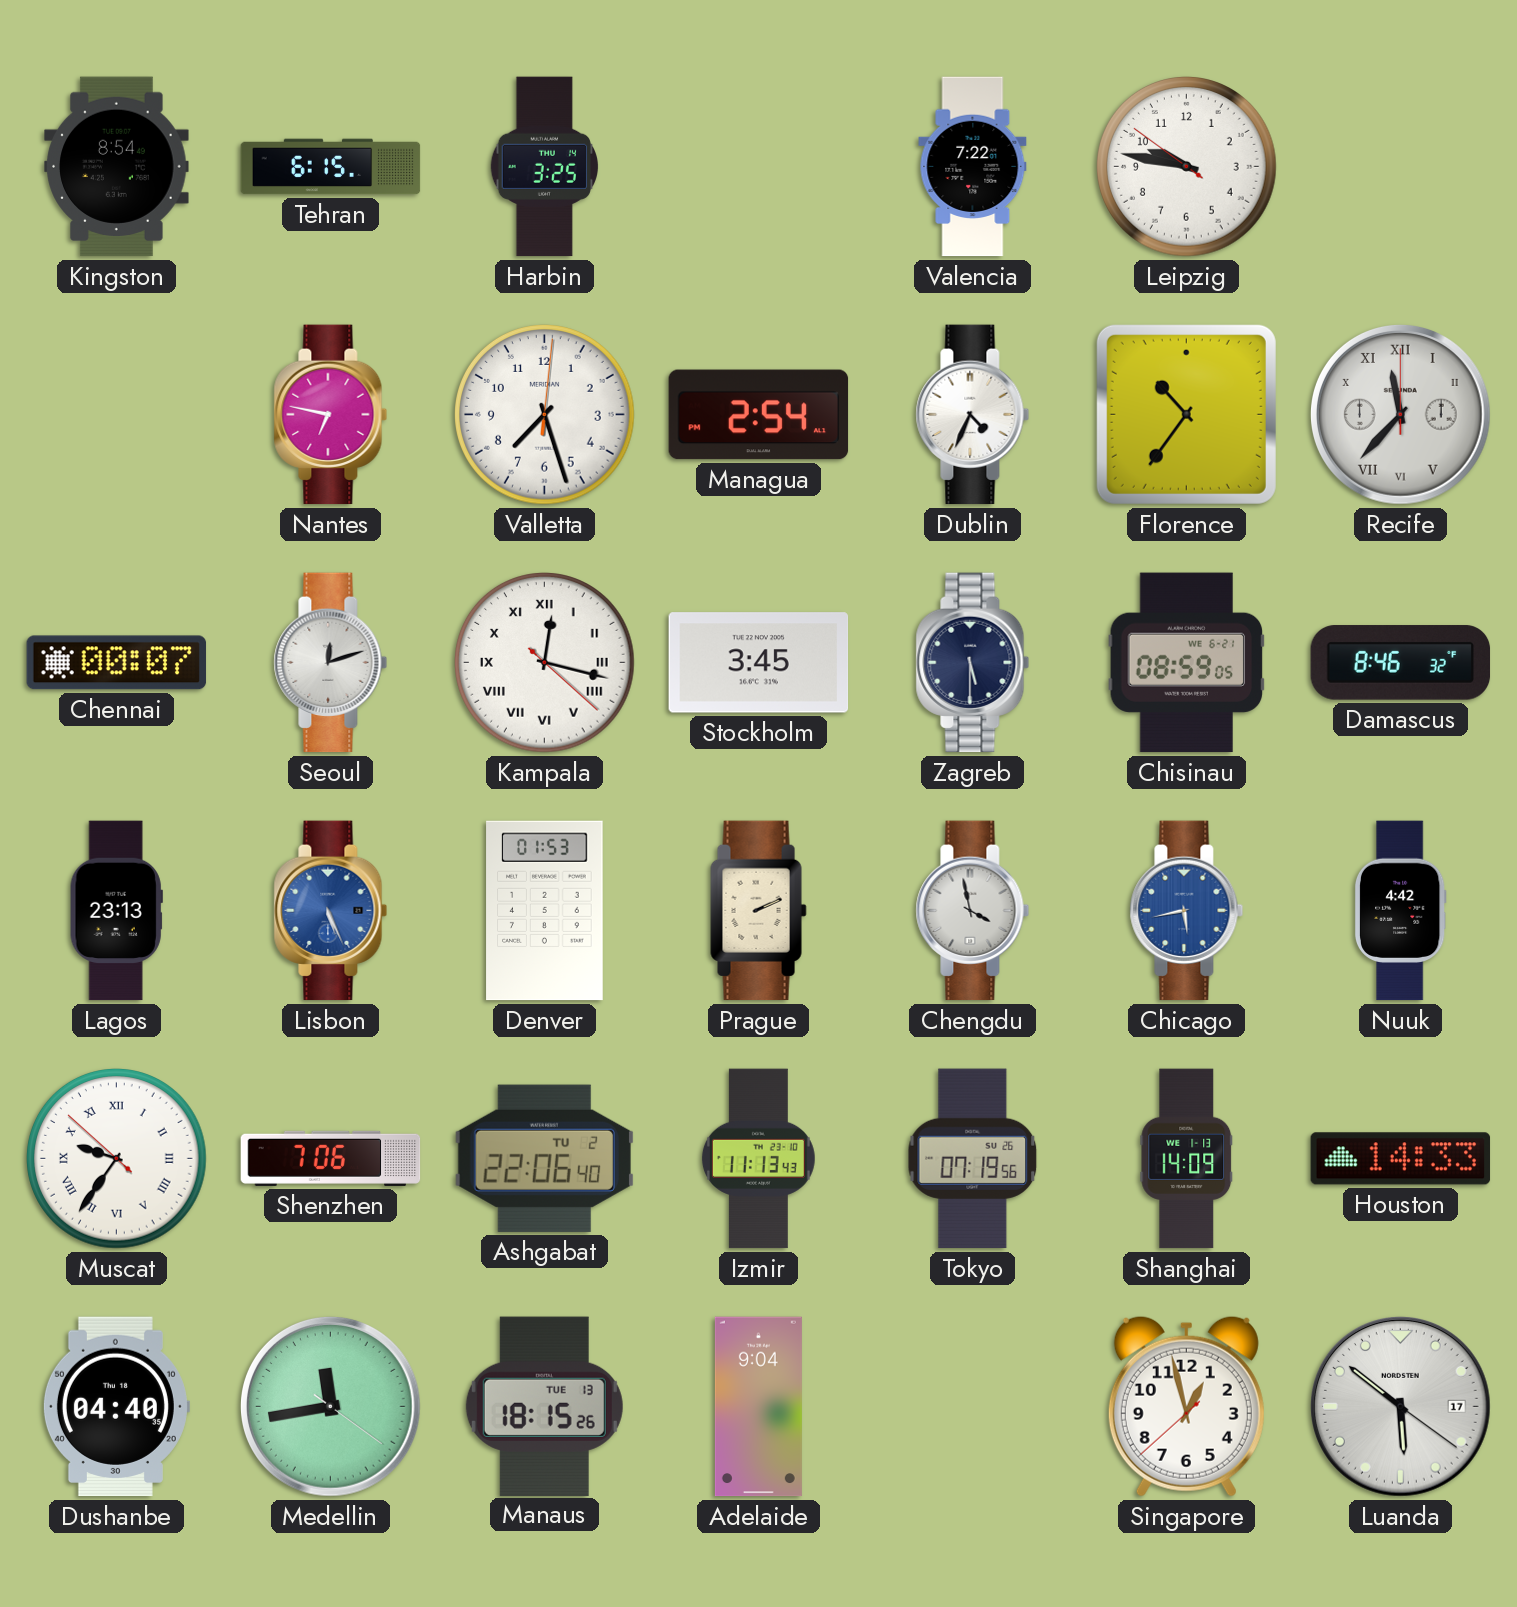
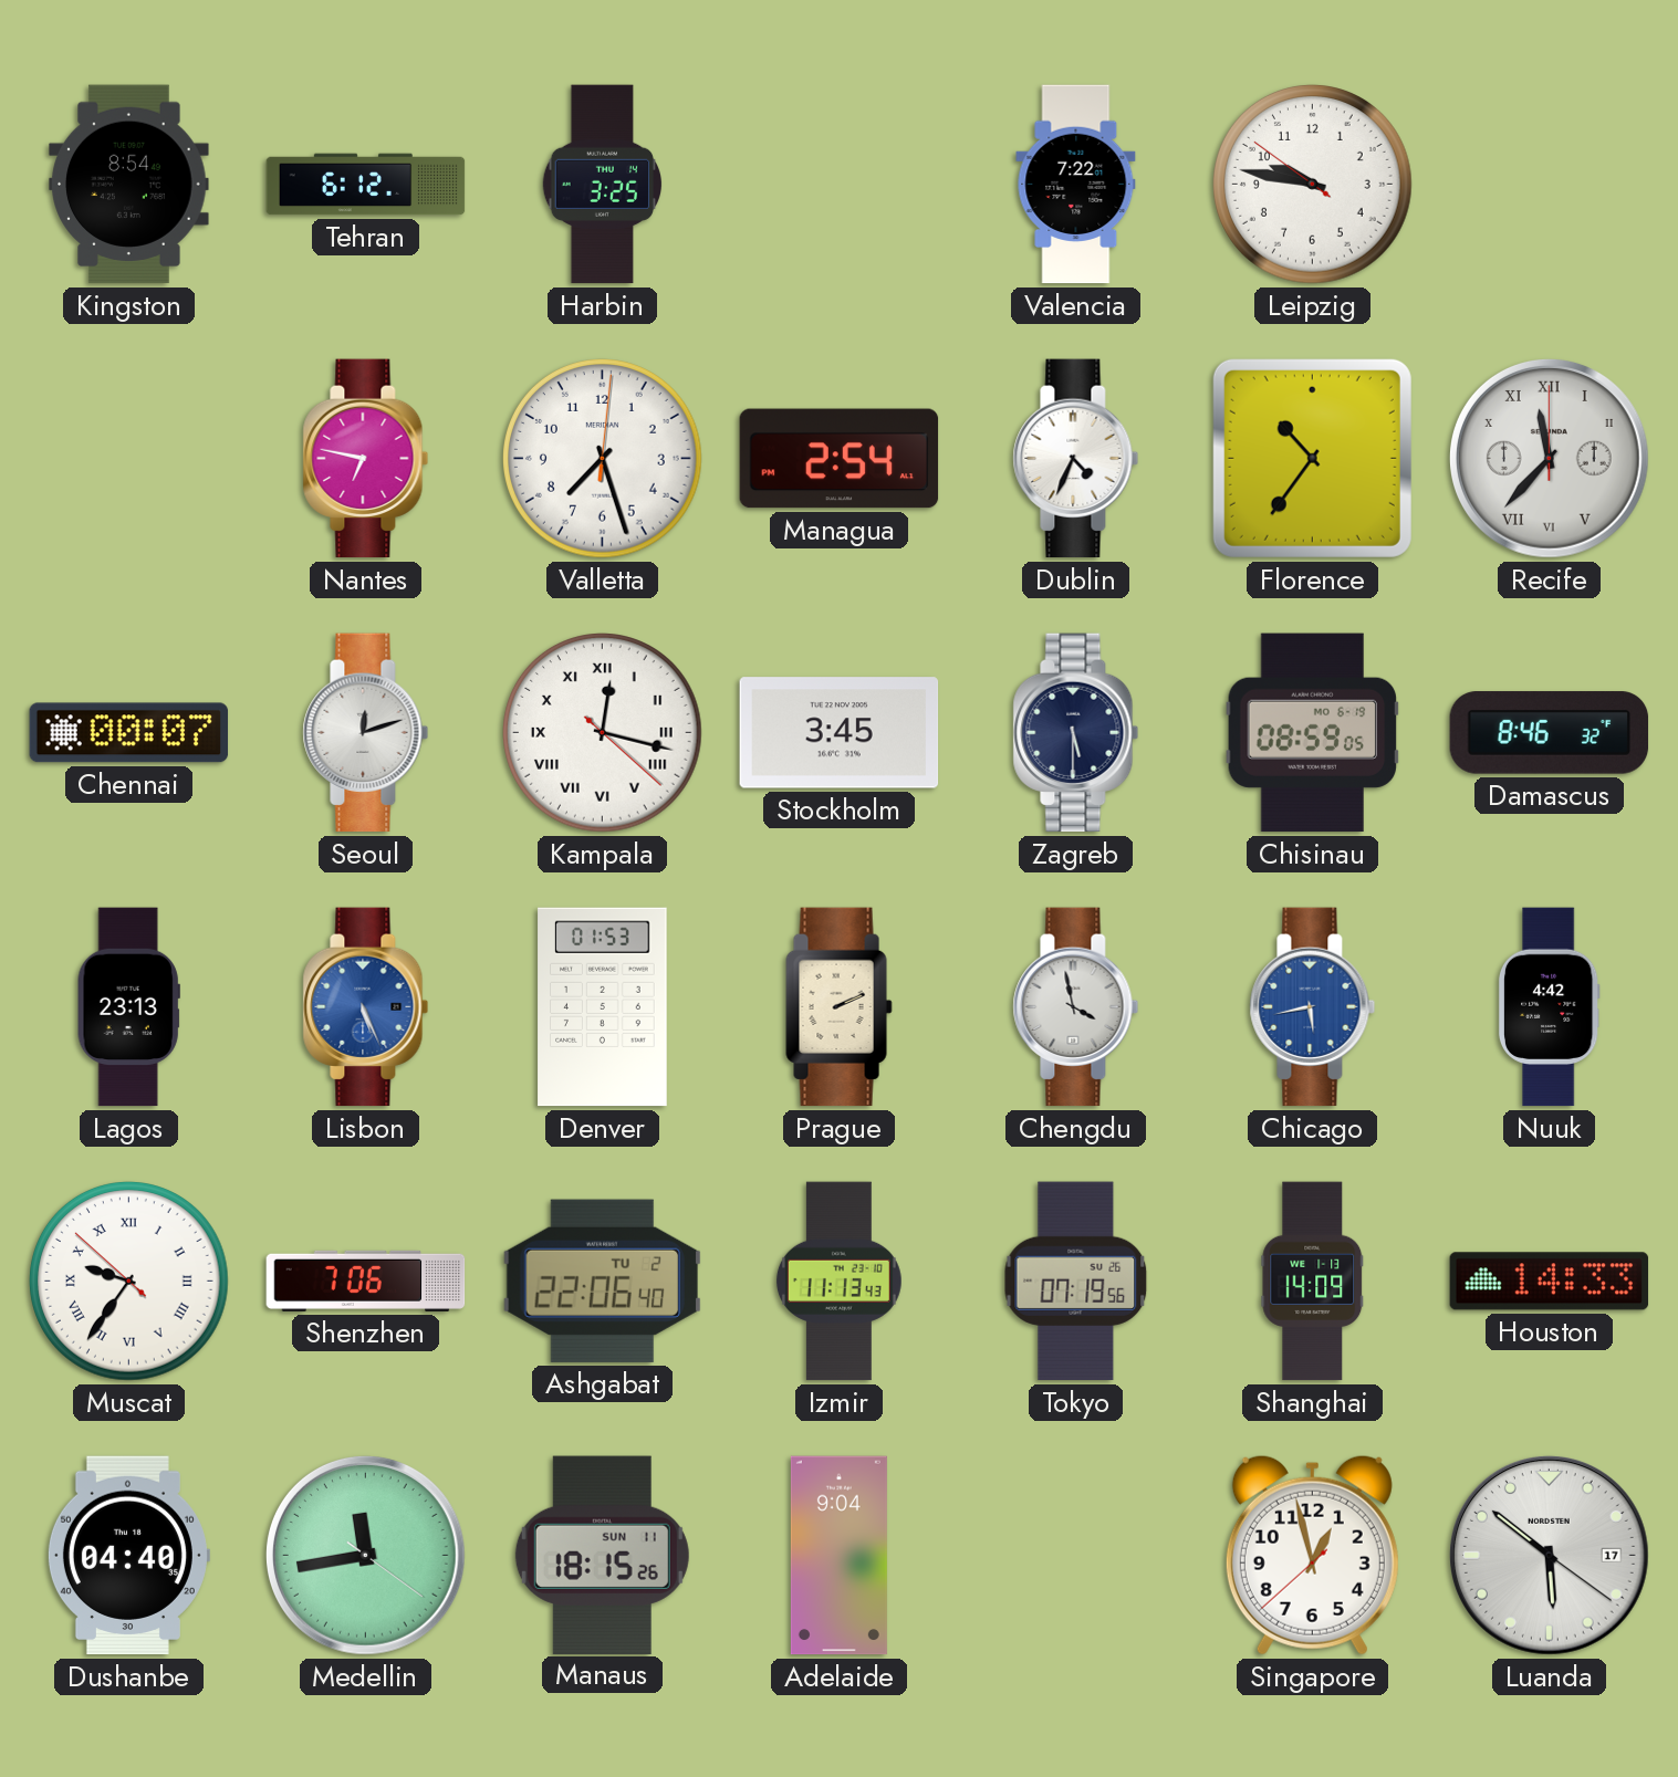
Tehran: 6:15 -> 6:12 (366, 185)
Chisinau date: WE 6-21 -> MO 6-19 (1313, 733)
Manaus date: TUE 13 -> SUN 11 (602, 1555)
